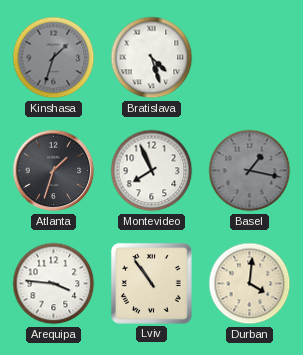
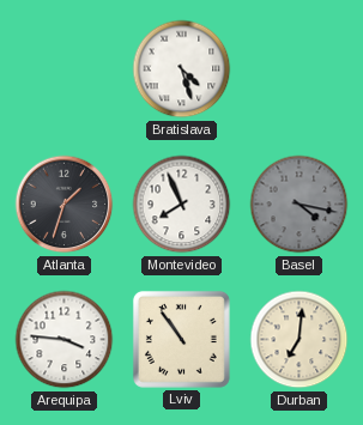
Kinshasa: 1:33 -> none (54, 58)
Basel: 1:17 -> 4:17 (300, 205)
Durban: 4:01 -> 7:01 (300, 340)
